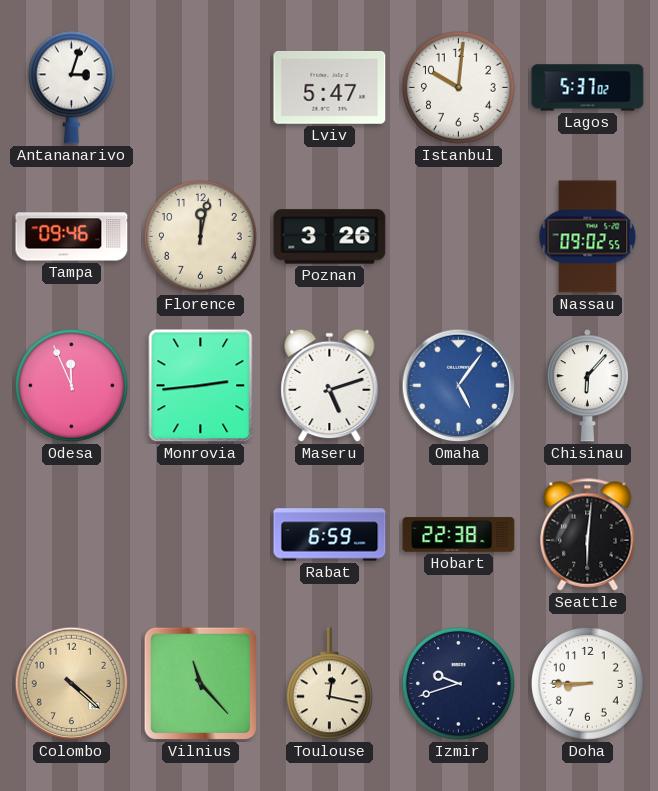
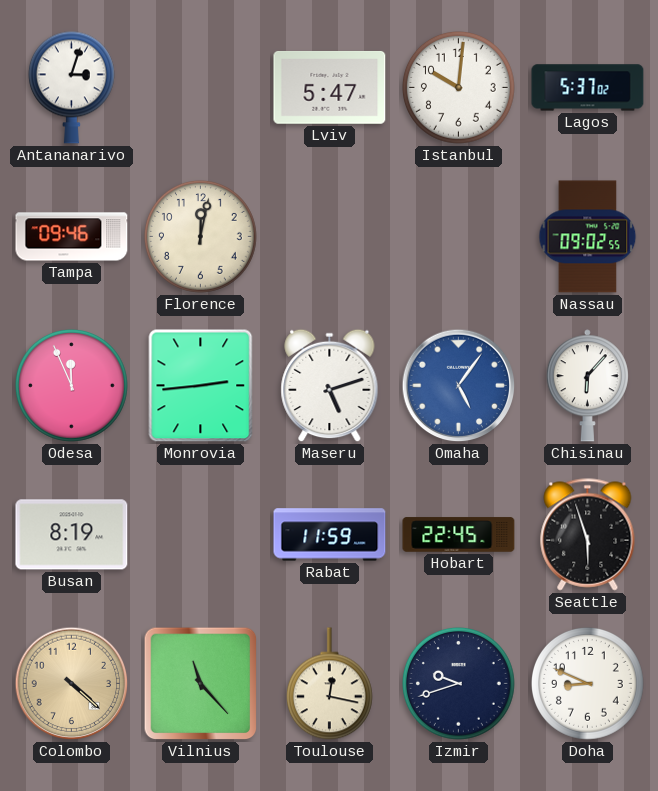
Poznan: 3:26 -> none (330, 237)
Busan: none -> 8:19 (72, 535)
Rabat: 6:59 -> 11:59 (330, 535)
Hobart: 22:38 -> 22:45 (459, 535)
Seattle: 6:01 -> 5:57 (588, 535)
Doha: 8:45 -> 8:49 (587, 683)
